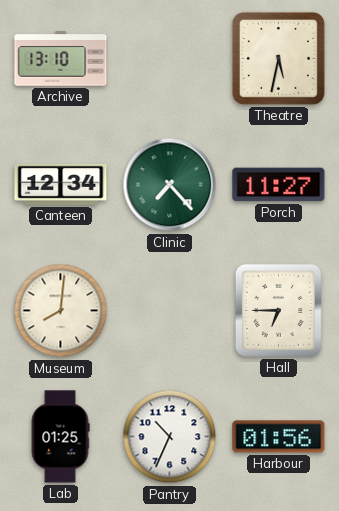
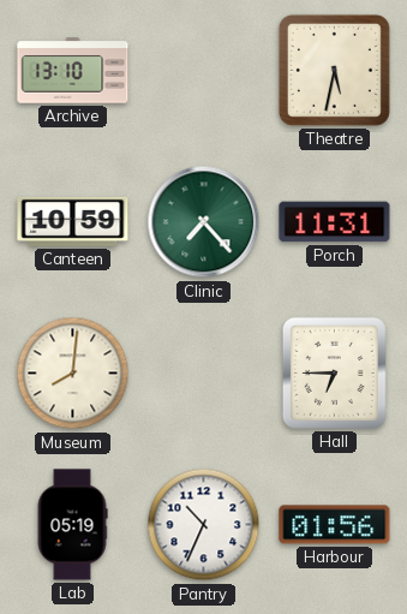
Canteen: 12:34 -> 10:59 (73, 221)
Porch: 11:27 -> 11:31 (335, 222)
Lab: 01:25 -> 05:19 (72, 525)
